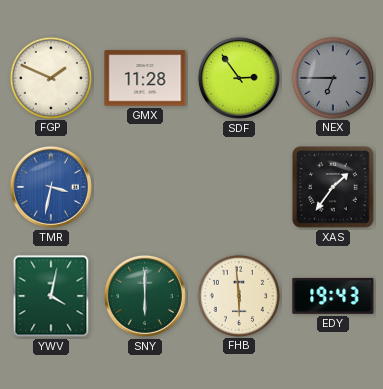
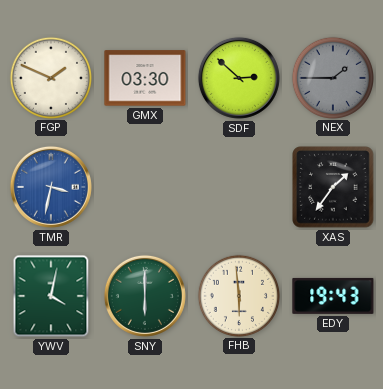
GMX: 11:28 -> 03:30 (145, 78)
SDF: 2:54 -> 2:52 (239, 78)
NEX: 6:45 -> 1:45 (332, 77)
